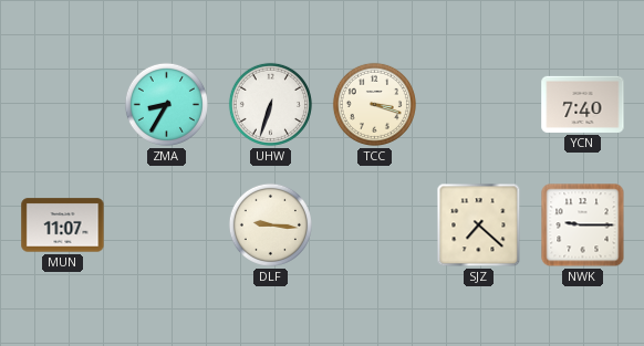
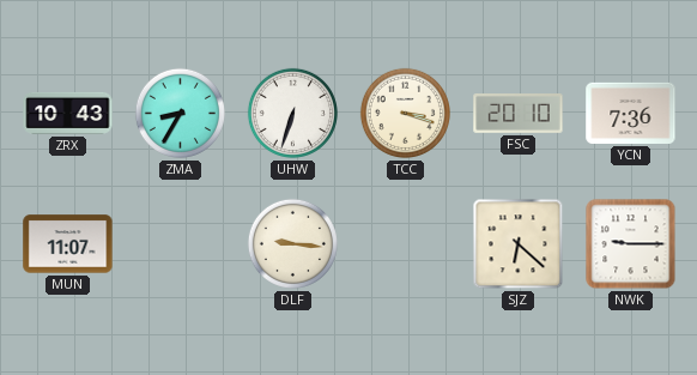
ZRX: none -> 10:43 (68, 113)
FSC: none -> 20:10 (519, 114)
YCN: 7:40 -> 7:36 (631, 113)
SJZ: 7:22 -> 6:22 (519, 244)
